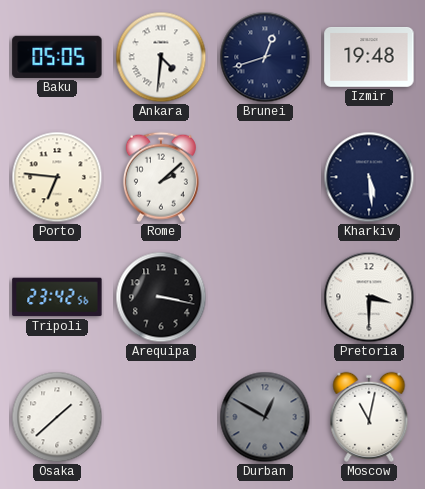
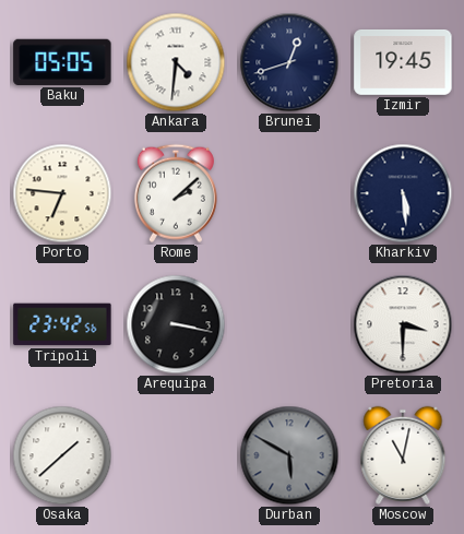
Izmir: 19:48 -> 19:45 (403, 62)
Durban: 12:50 -> 5:50 (289, 455)
